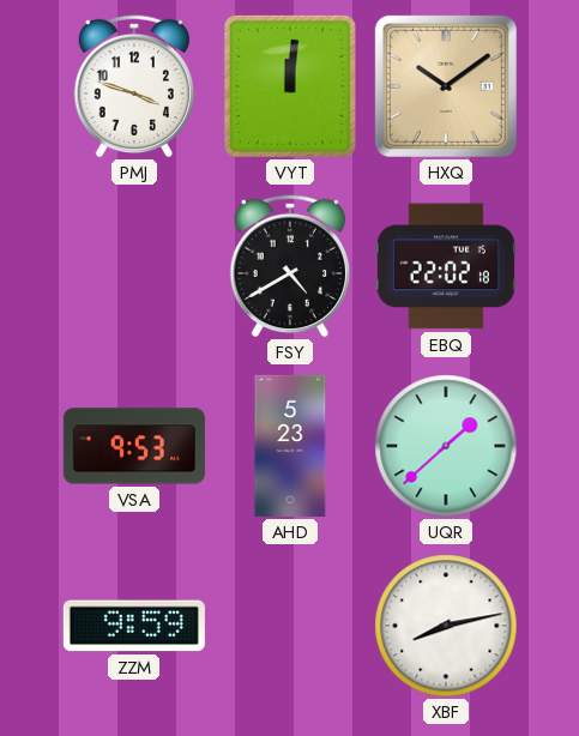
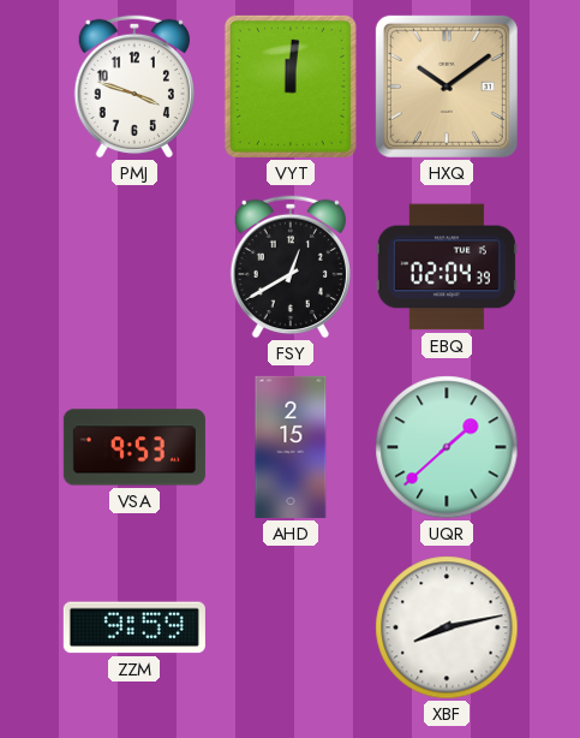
FSY: 4:40 -> 12:40 (289, 267)
EBQ: 22:02 -> 02:04 (447, 267)
AHD: 5:23 -> 2:15 (291, 447)
